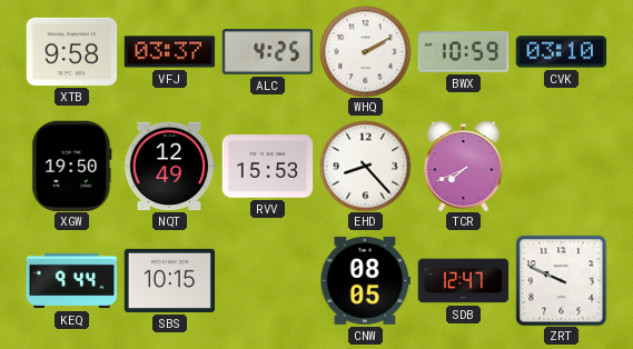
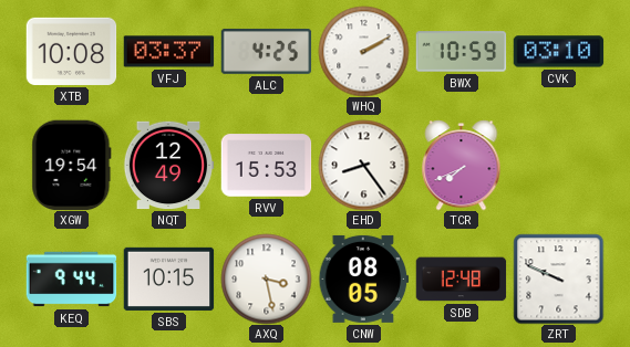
XTB: 9:58 -> 10:08 (71, 51)
XGW: 19:50 -> 19:54 (72, 165)
EHD: 8:23 -> 8:24 (363, 165)
AXQ: none -> 3:28 (266, 278)
SDB: 12:47 -> 12:48 (461, 280)
